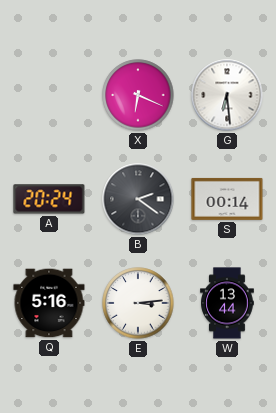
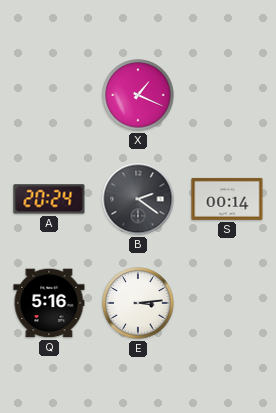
X: 6:19 -> 1:19 (138, 95)
G: 6:29 -> none (227, 95)
W: 13:44 -> none (227, 303)
